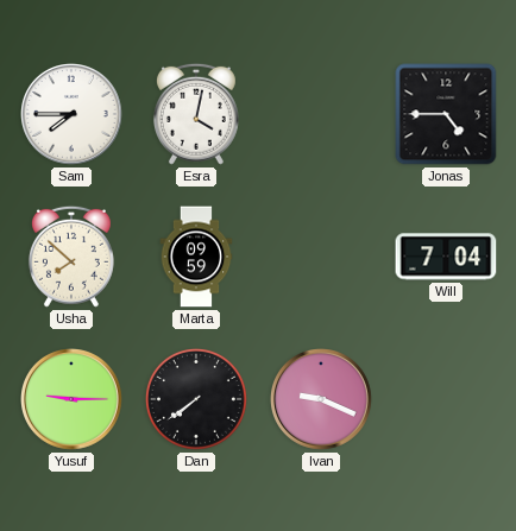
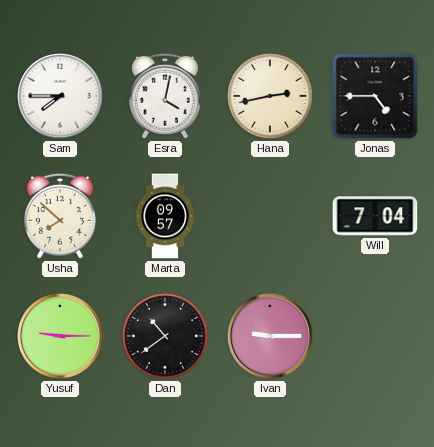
Hana: none -> 2:43 (270, 96)
Marta: 09:59 -> 09:57 (165, 216)
Dan: 7:39 -> 10:39 (165, 336)
Ivan: 9:19 -> 9:15 (271, 337)
